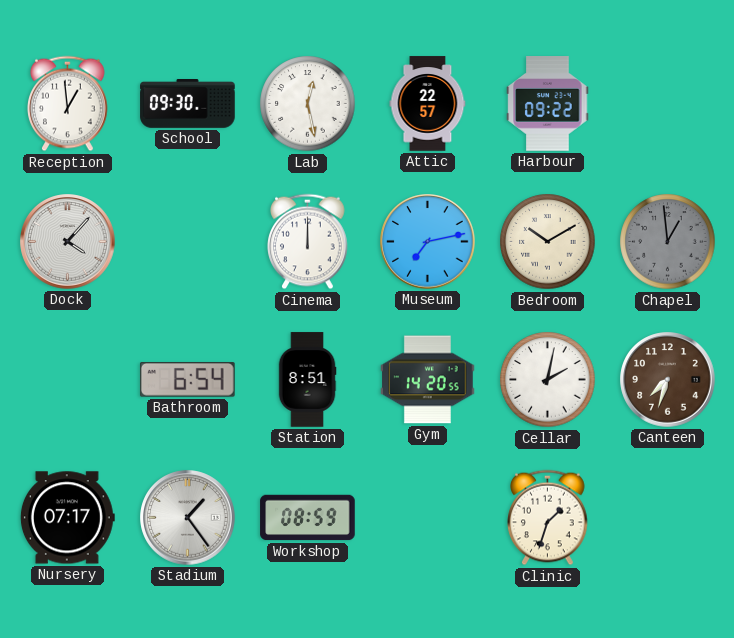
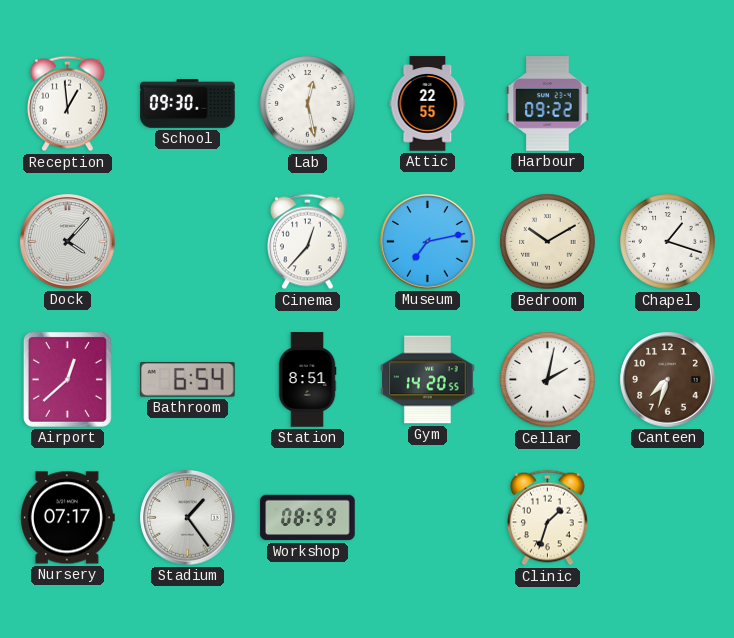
Attic: 22:57 -> 22:55 (428, 104)
Cinema: 12:00 -> 12:37 (308, 242)
Chapel: 12:59 -> 1:18 (668, 242)
Chapel dial: grey -> white (668, 242)
Airport: none -> 12:38 (67, 379)
